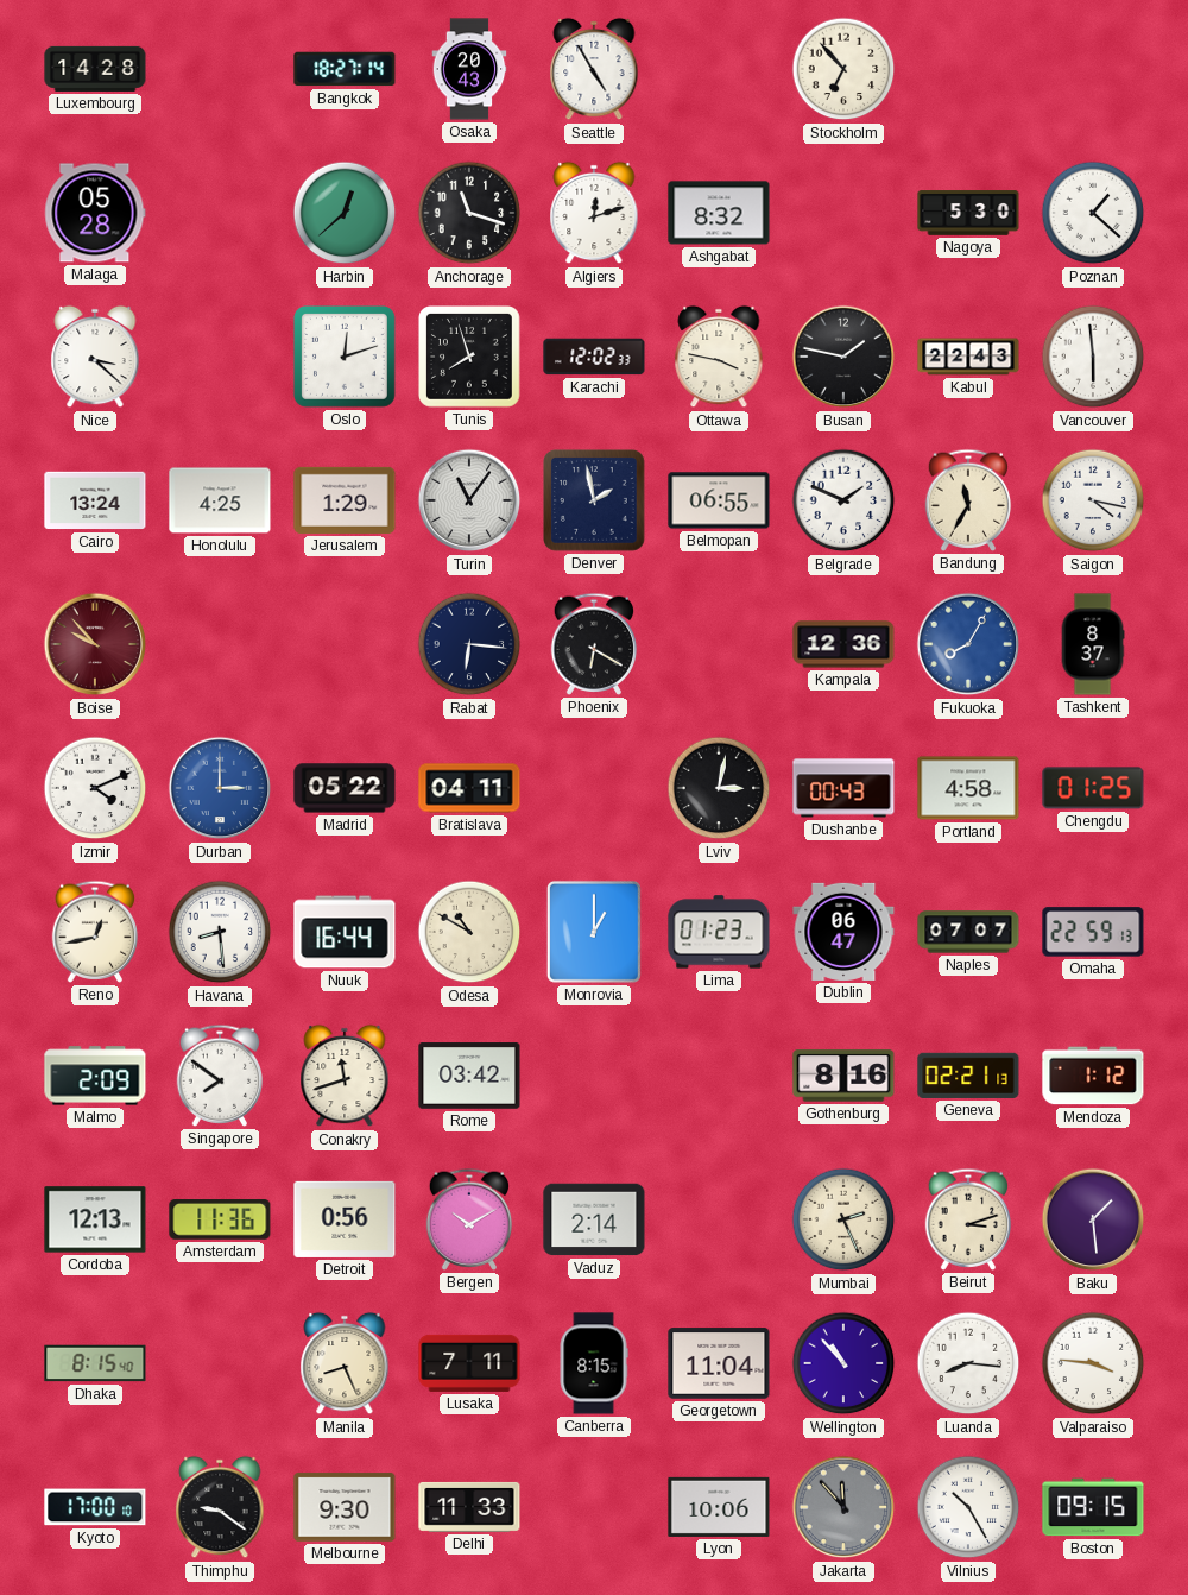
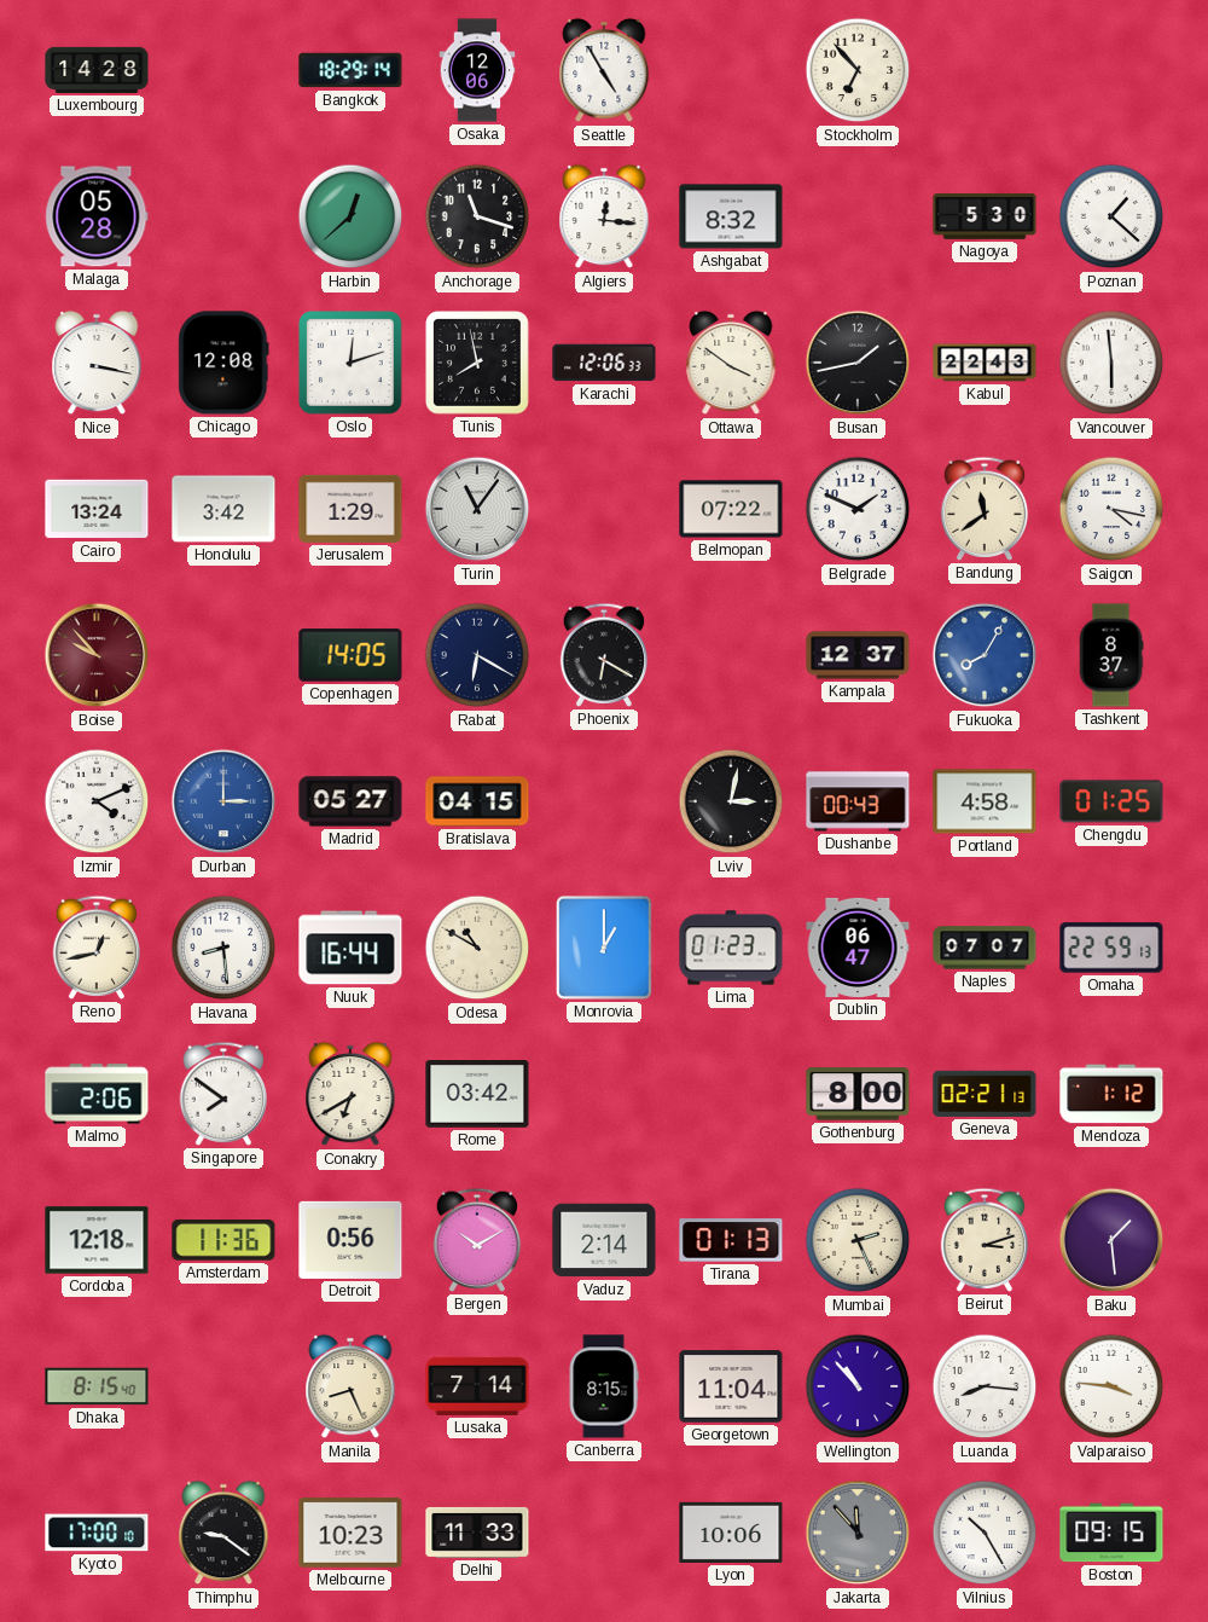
Bangkok: 18:27 -> 18:29 (350, 70)
Osaka: 20:43 -> 12:06 (477, 70)
Algiers: 12:12 -> 12:16 (604, 216)
Nice: 3:22 -> 3:17 (97, 363)
Chicago: none -> 12:08 (223, 363)
Tunis: 7:57 -> 7:58 (478, 364)
Karachi: 12:02 -> 12:06 (604, 363)
Ottawa: 3:47 -> 3:51 (731, 363)
Busan: 1:47 -> 1:43 (858, 363)
Honolulu: 4:25 -> 3:42 (223, 509)
Denver: 1:58 -> none (595, 502)
Belmopan: 06:55 -> 07:22 (731, 509)
Bandung: 11:35 -> 11:39 (985, 509)
Copenhagen: none -> 14:05 (350, 655)
Rabat: 6:16 -> 6:20 (477, 655)
Kampala: 12:36 -> 12:37 (858, 655)
Madrid: 05:22 -> 05:27 (350, 801)
Bratislava: 04:11 -> 04:15 (477, 801)
Malmo: 2:09 -> 2:06 (97, 1094)
Conakry: 11:42 -> 6:40 (350, 1094)
Gothenburg: 8:16 -> 8:00 (858, 1094)
Cordoba: 12:13 -> 12:18 (97, 1240)
Tirana: none -> 01:13 (731, 1240)
Lusaka: 7:11 -> 7:14 (477, 1386)
Melbourne: 9:30 -> 10:23 (350, 1533)
